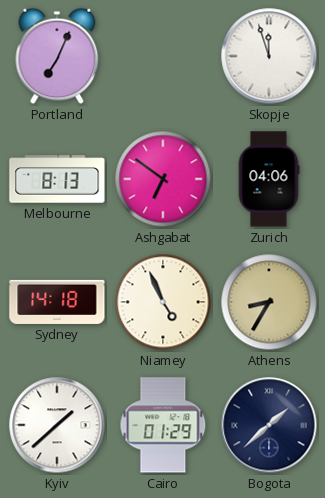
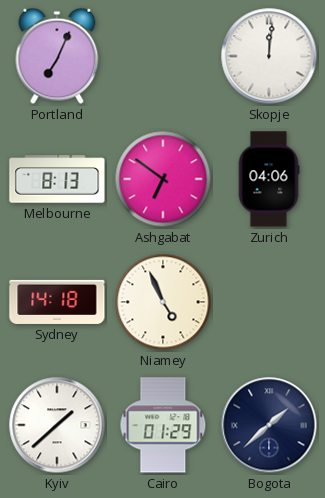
Skopje: 11:57 -> 12:01 (269, 56)
Athens: 8:35 -> none (269, 302)
